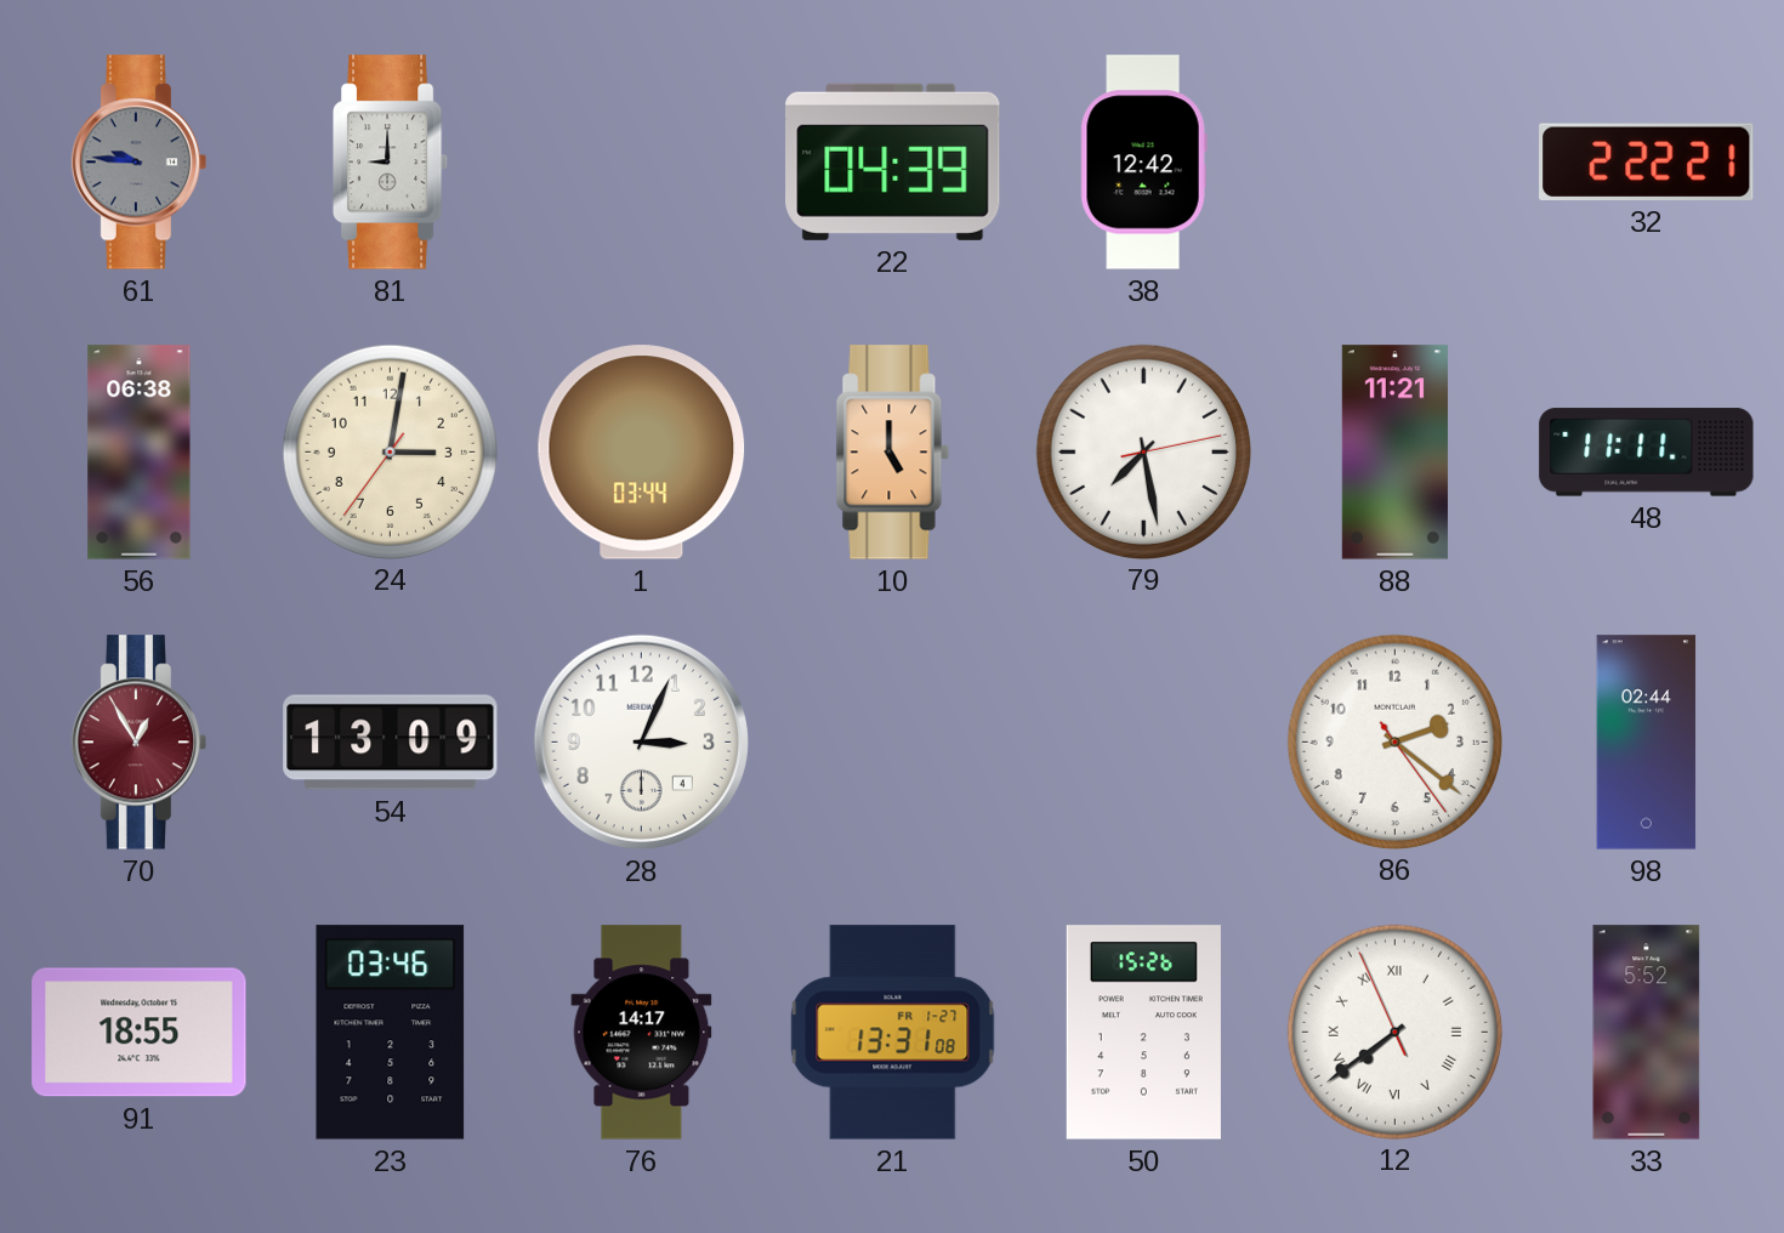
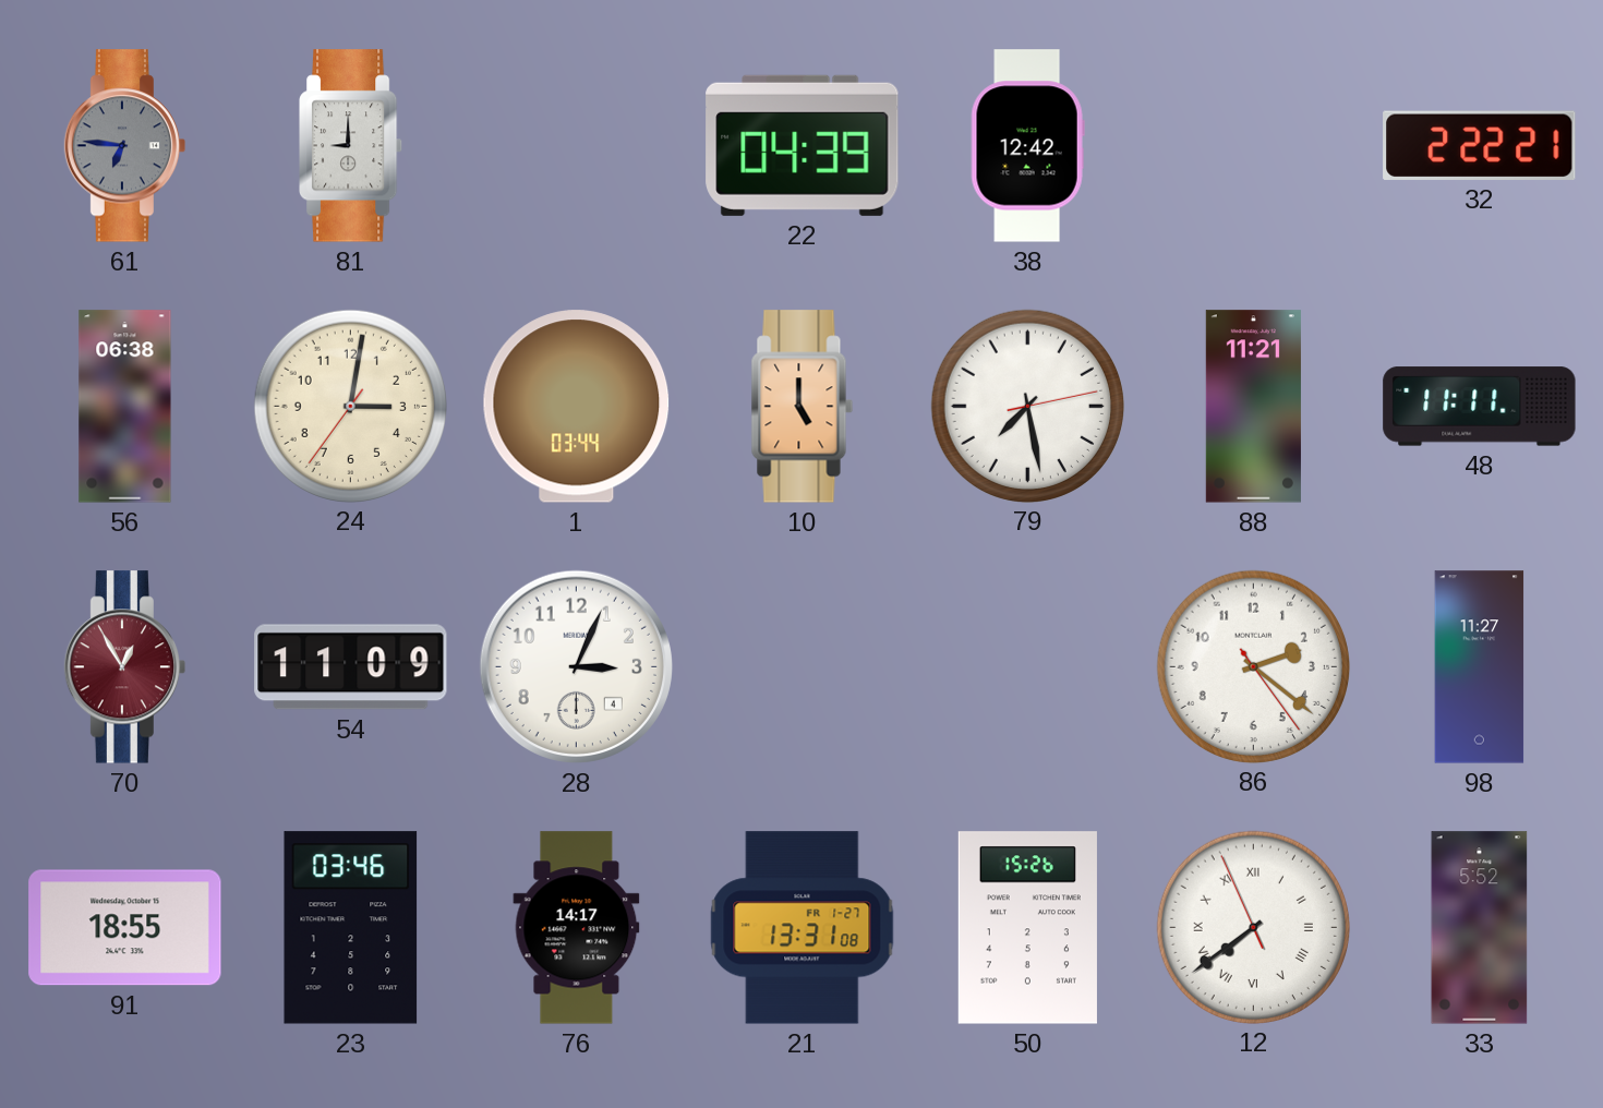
61: 9:46 -> 6:46 (125, 146)
54: 13:09 -> 11:09 (351, 667)
98: 02:44 -> 11:27 (1480, 667)
